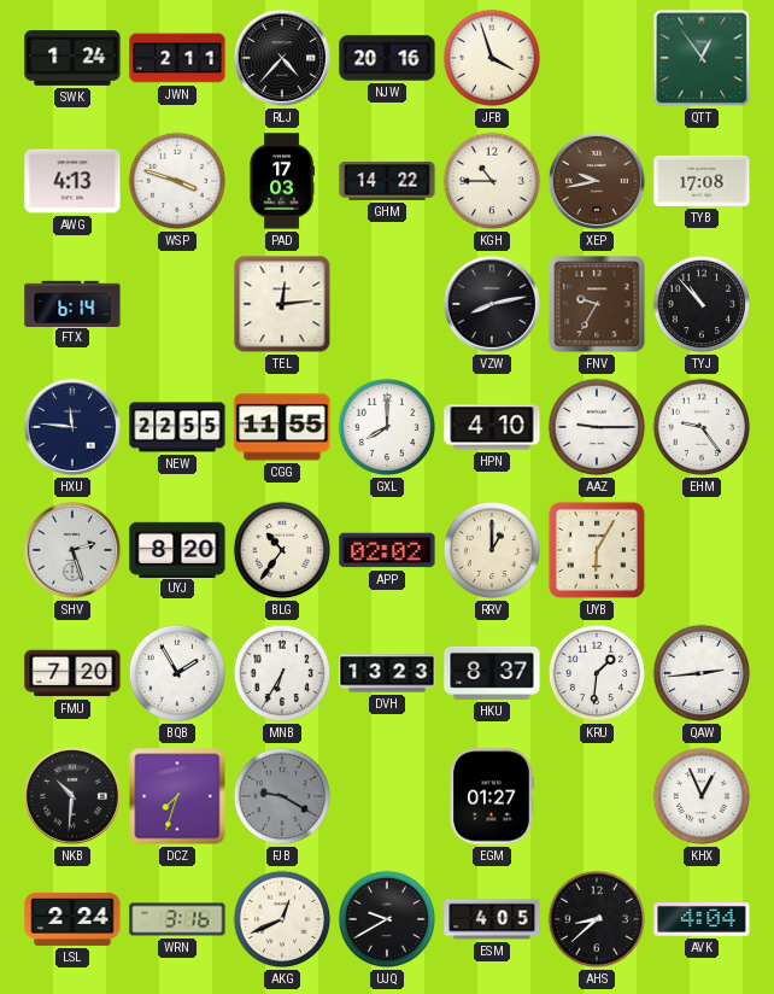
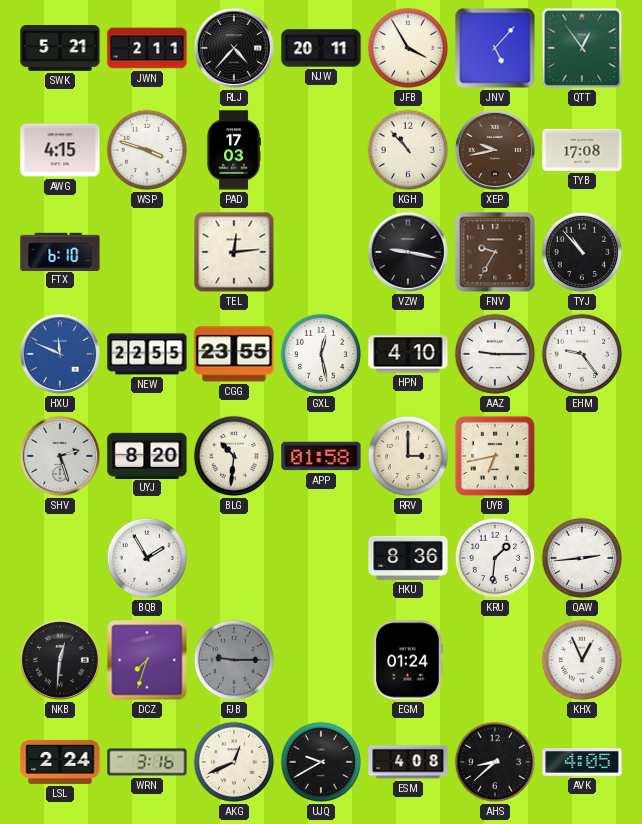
SWK: 1:24 -> 5:21 (60, 49)
NJW: 20:16 -> 20:11 (321, 48)
JFB: 3:57 -> 3:55 (408, 48)
JNV: none -> 5:07 (495, 48)
AWG: 4:13 -> 4:15 (60, 150)
GHM: 14:22 -> none (387, 181)
KGH: 10:45 -> 10:53 (408, 150)
FTX: 6:14 -> 6:10 (60, 251)
VZW: 8:13 -> 9:17 (408, 252)
HXU: 11:46 -> 11:49 (60, 354)
HXU dial: navy -> blue (60, 354)
CGG: 11:55 -> 23:55 (234, 354)
GXL: 8:00 -> 12:28 (321, 354)
BLG: 10:36 -> 10:31 (234, 456)
APP: 02:02 -> 01:58 (321, 456)
RRV: 1:00 -> 3:00 (408, 456)
UYB: 6:05 -> 6:43 (495, 456)
FMU: 7:20 -> none (72, 673)
MNB: 6:35 -> none (282, 673)
DVH: 13:23 -> none (387, 673)
HKU: 8:37 -> 8:36 (408, 558)
NKB: 10:31 -> 12:31 (60, 660)
FJB: 9:20 -> 9:15 (234, 660)
EGM: 01:27 -> 01:24 (408, 660)
ESM: 4:05 -> 4:08 (408, 762)
AVK: 4:04 -> 4:05 (582, 763)
